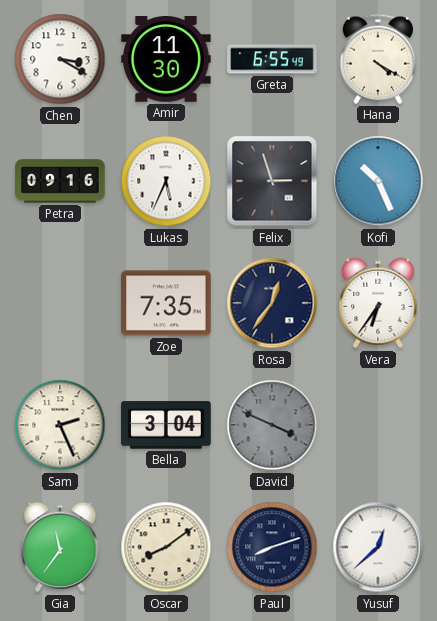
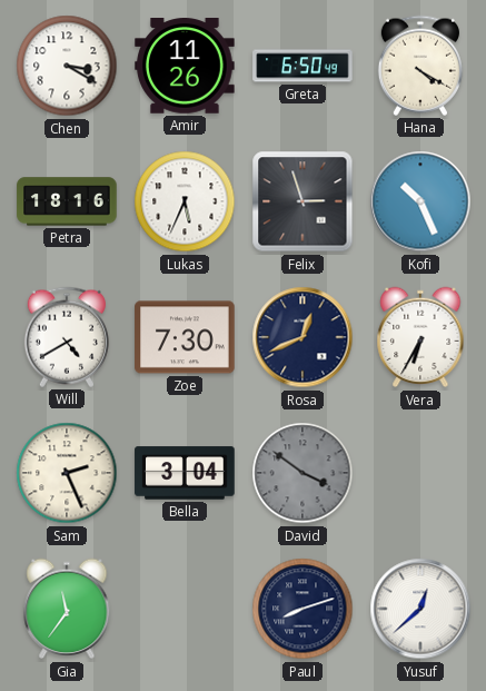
Amir: 11:30 -> 11:26 (185, 66)
Greta: 6:55 -> 6:50 (302, 66)
Petra: 09:16 -> 18:16 (67, 201)
Will: none -> 4:40 (67, 337)
Zoe: 7:35 -> 7:30 (185, 337)
Rosa: 12:36 -> 12:41 (302, 337)
Vera: 6:36 -> 6:35 (420, 337)
David: 3:49 -> 3:51 (302, 473)
Oscar: 8:09 -> none (166, 547)
